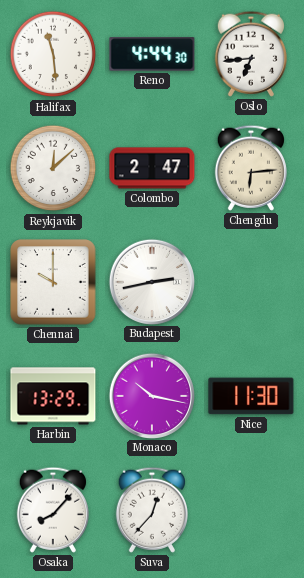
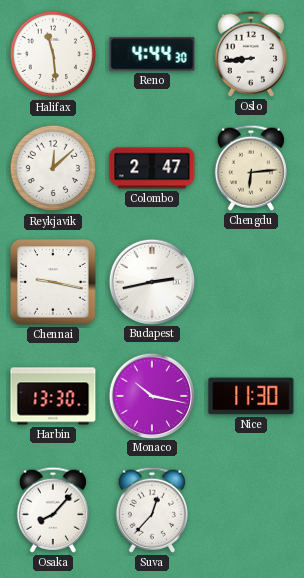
Oslo: 6:44 -> 8:44 (250, 54)
Chennai: 10:00 -> 9:17 (53, 282)
Harbin: 13:29 -> 13:30 (53, 396)
